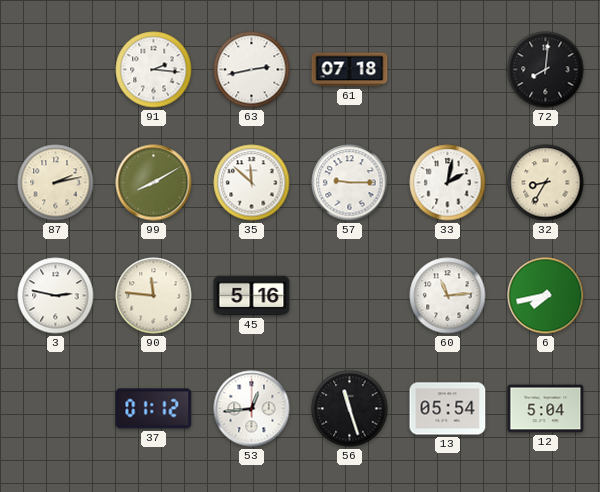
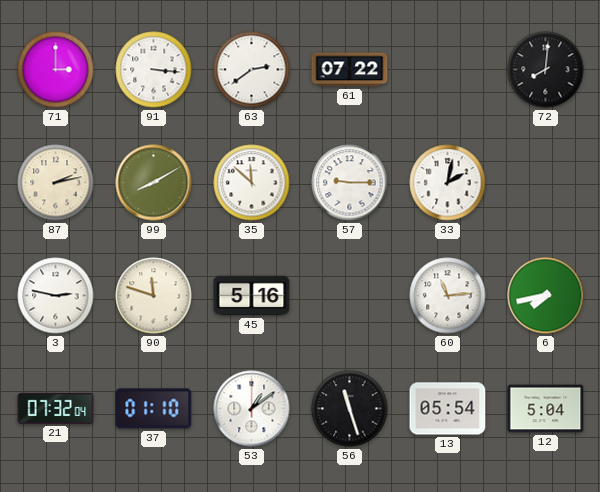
71: none -> 3:00 (56, 70)
91: 2:16 -> 3:16 (154, 70)
63: 2:43 -> 2:39 (252, 70)
61: 07:18 -> 07:22 (350, 70)
32: 8:35 -> none (546, 183)
90: 11:46 -> 11:48 (154, 296)
21: none -> 07:32 (56, 408)
37: 01:12 -> 01:10 (154, 409)
53: 12:44 -> 1:09 (252, 409)
